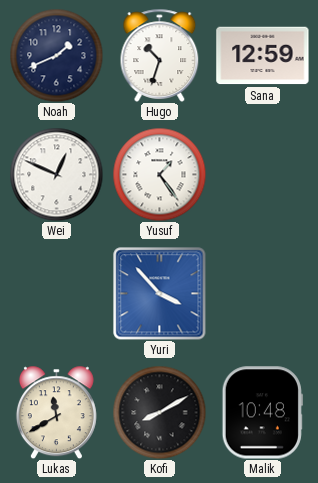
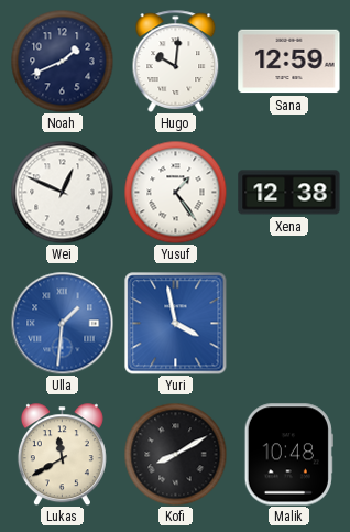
Hugo: 10:33 -> 10:01 (176, 61)
Xena: none -> 12:38 (289, 193)
Ulla: none -> 1:31 (62, 323)
Yuri: 3:53 -> 3:58 (175, 323)
